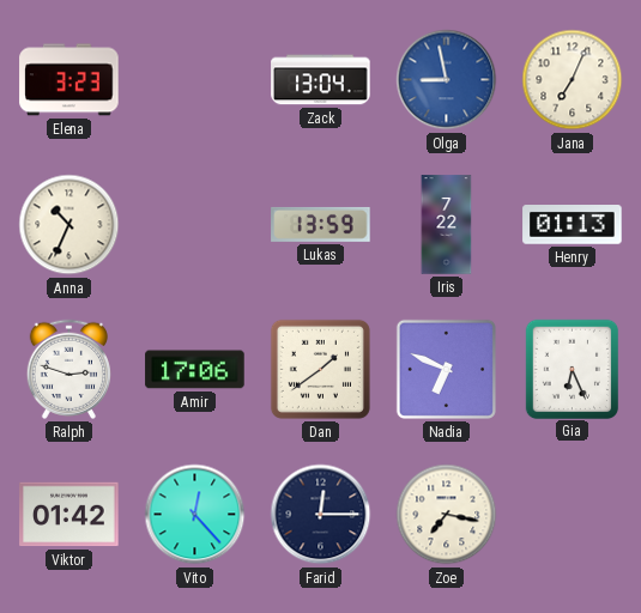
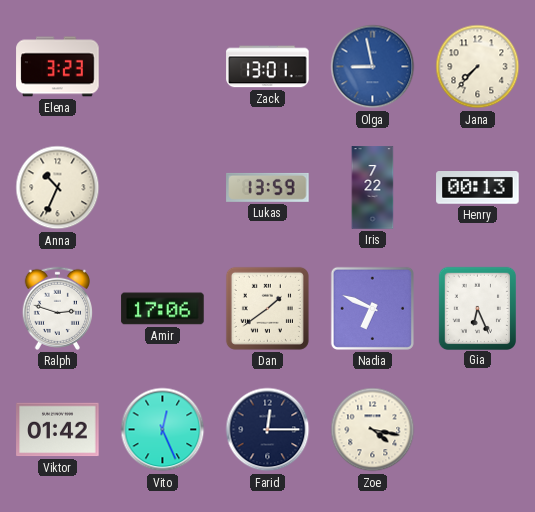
Zack: 13:04 -> 13:01 (268, 67)
Jana: 7:04 -> 7:37 (478, 67)
Henry: 01:13 -> 00:13 (478, 188)
Vito: 12:23 -> 12:26 (163, 430)
Zoe: 7:17 -> 4:17 (373, 430)
